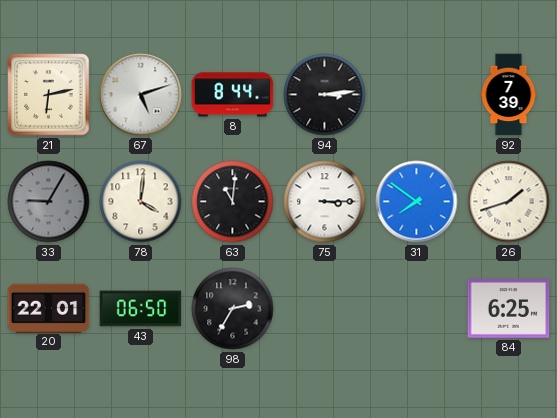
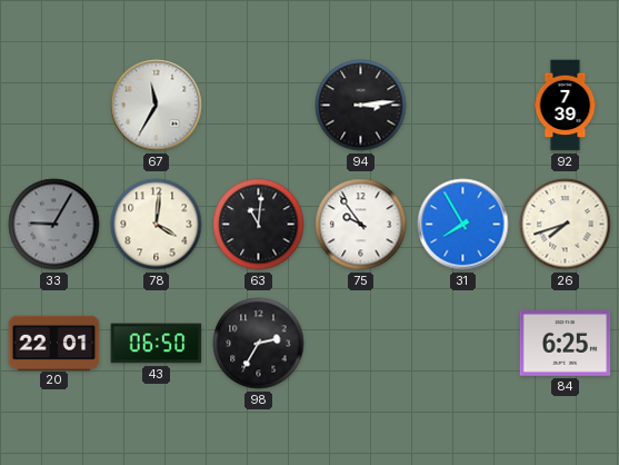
21: 6:13 -> none (49, 95)
67: 5:12 -> 11:35 (157, 106)
8: 8:44 -> none (233, 95)
75: 3:15 -> 9:54 (361, 225)
31: 7:51 -> 7:55 (463, 225)
26: 1:42 -> 7:42 (566, 225)
